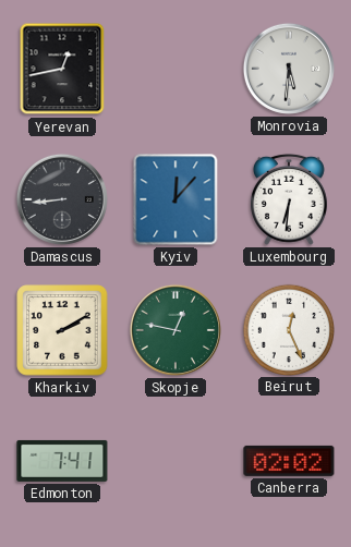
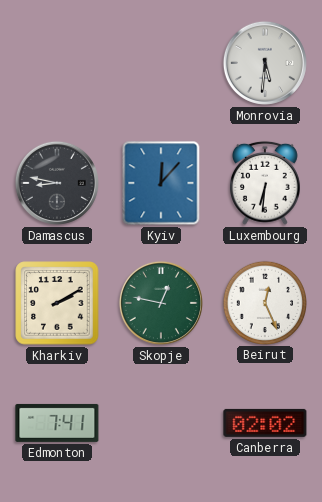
Yerevan: 12:43 -> none (62, 69)
Damascus: 8:44 -> 8:47 (57, 183)
